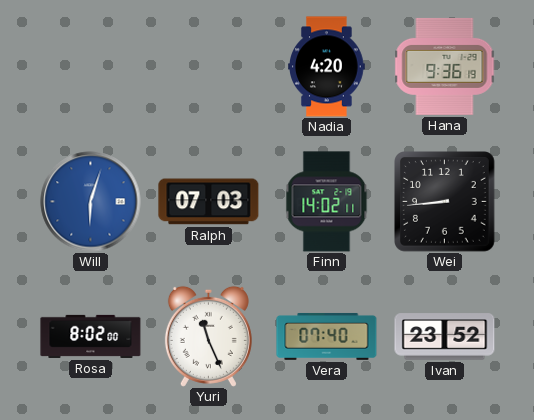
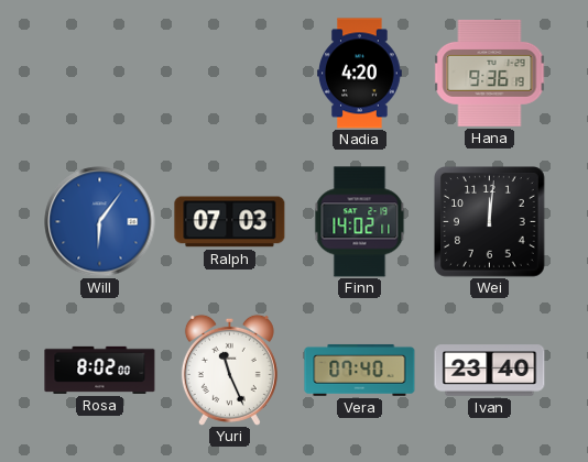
Will: 6:03 -> 6:06 (100, 222)
Wei: 8:44 -> 12:01 (490, 222)
Ivan: 23:52 -> 23:40 (490, 371)
